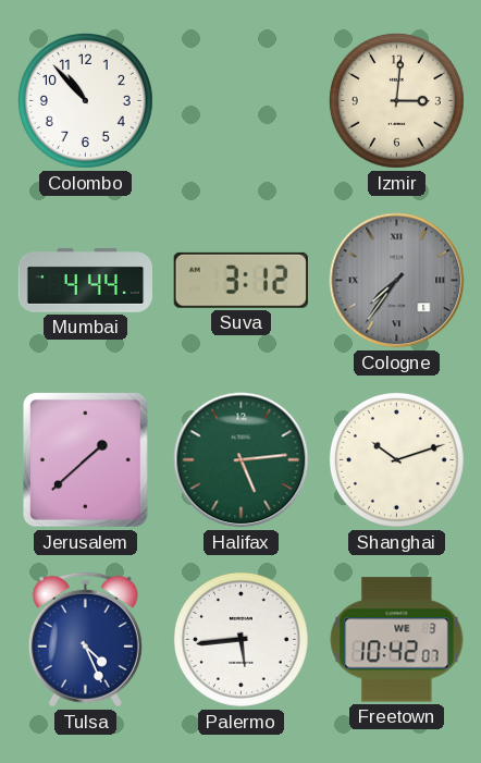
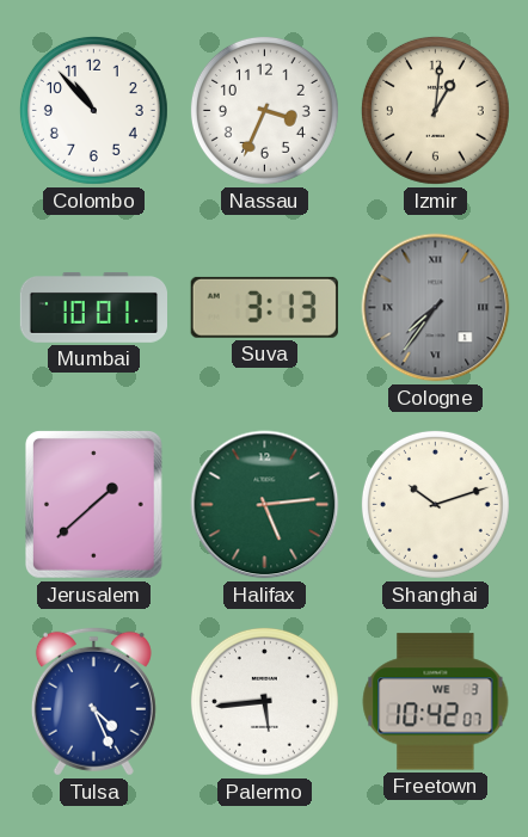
Nassau: none -> 3:34 (264, 110)
Izmir: 3:01 -> 1:01 (435, 110)
Mumbai: 4:44 -> 10:01 (93, 307)
Suva: 3:12 -> 3:13 (264, 307)
